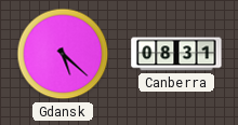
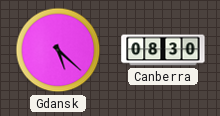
Canberra: 08:31 -> 08:30 (163, 50)
